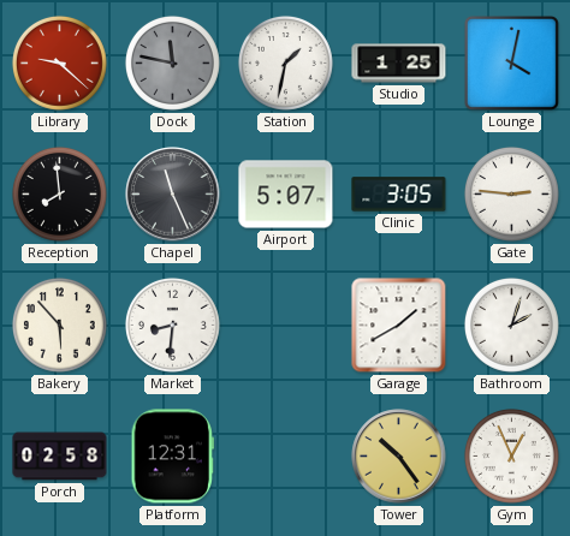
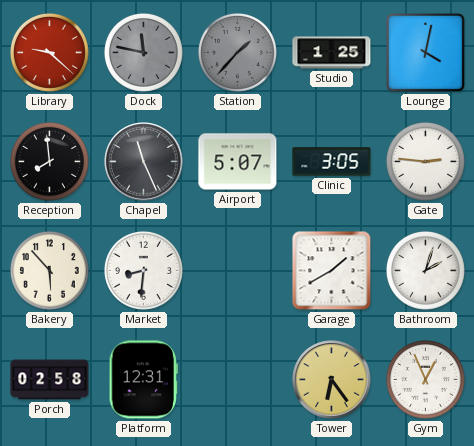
Station: 1:32 -> 1:37 (237, 52)
Station dial: white -> grey (237, 52)
Tower: 10:24 -> 6:24 (332, 380)
